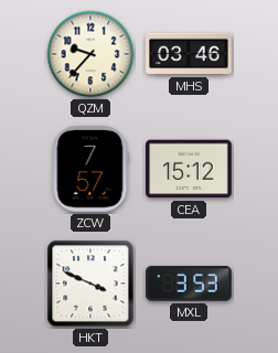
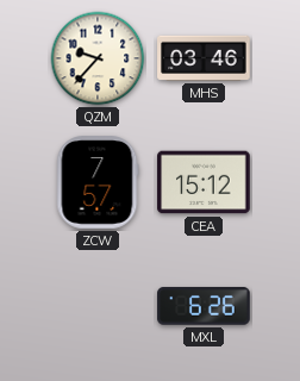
HKT: 3:49 -> none (90, 284)
MXL: 3:53 -> 6:26 (204, 306)
